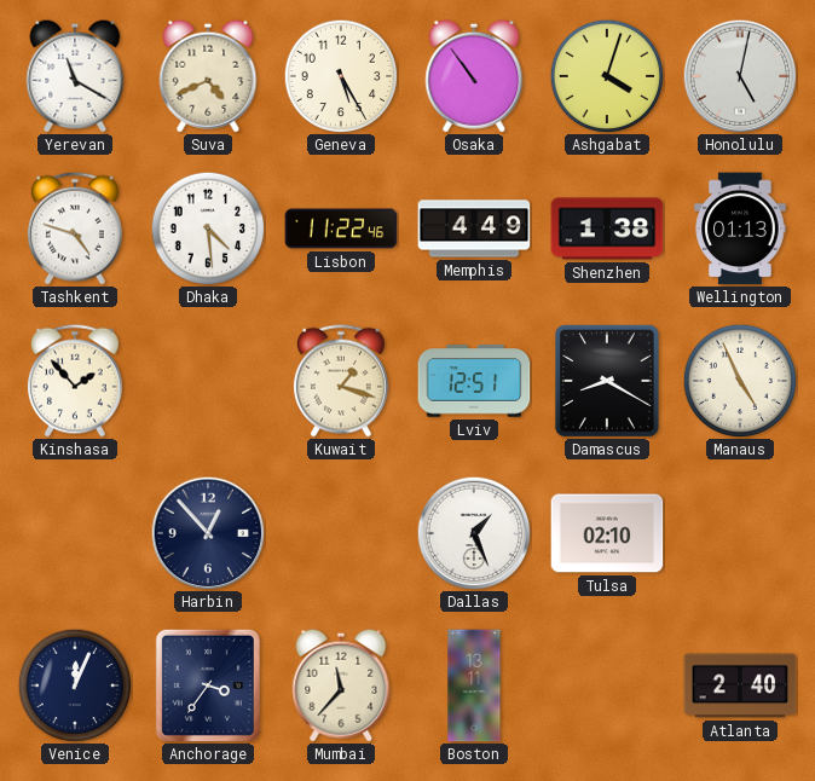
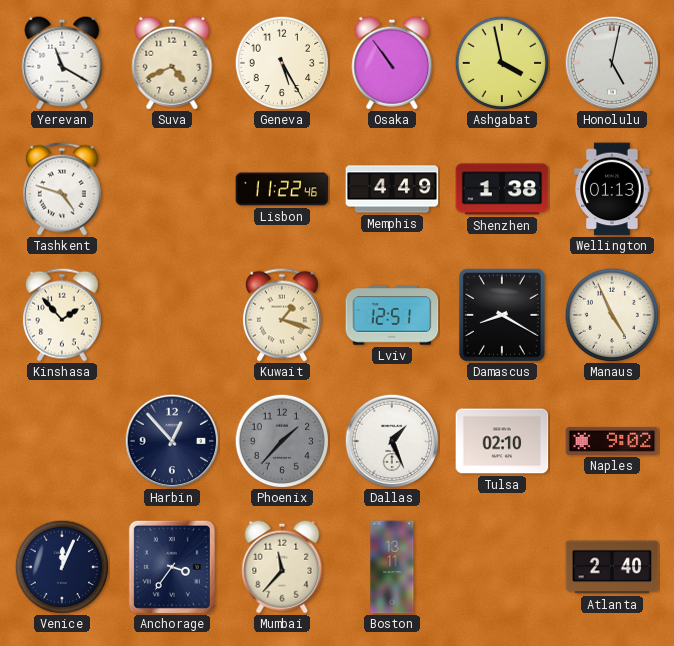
Ashgabat: 4:03 -> 3:58 (502, 63)
Dhaka: 4:29 -> none (208, 228)
Phoenix: none -> 1:37 (282, 441)
Naples: none -> 9:02 (612, 441)
